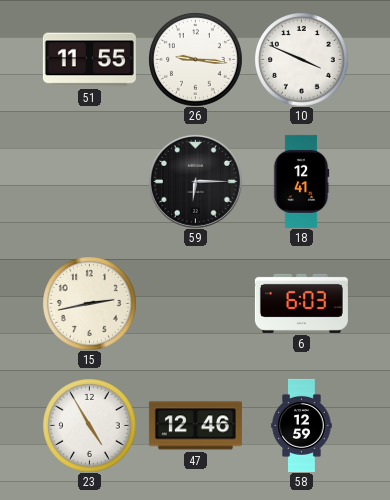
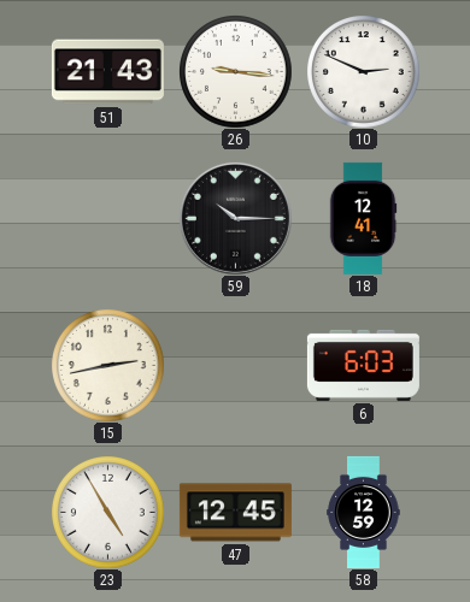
51: 11:55 -> 21:43 (107, 72)
10: 3:49 -> 2:49 (364, 72)
59: 6:15 -> 10:15 (235, 218)
47: 12:46 -> 12:45 (235, 513)
